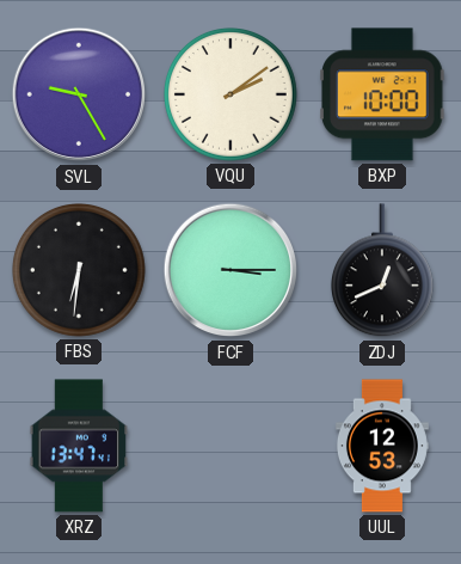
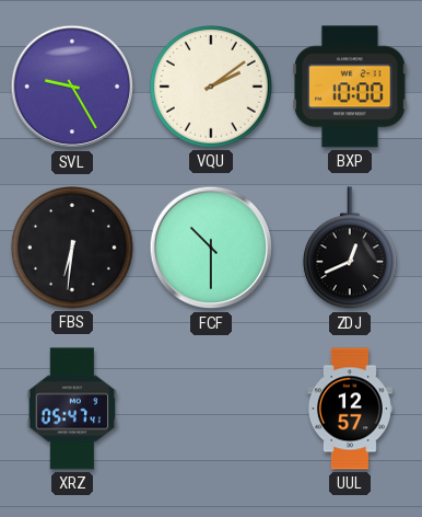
FCF: 3:15 -> 10:30 (211, 248)
XRZ: 13:47 -> 05:47 (72, 409)
UUL: 12:53 -> 12:57 (350, 409)
